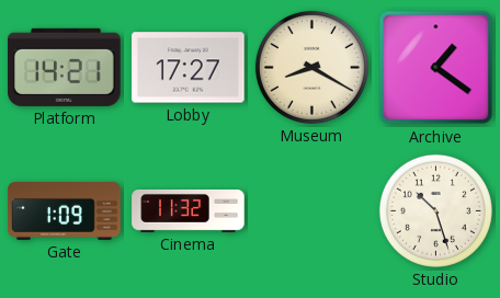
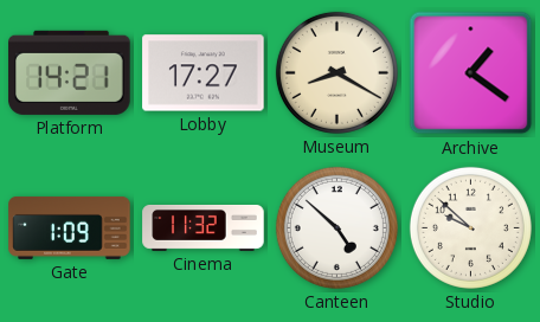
Canteen: none -> 4:52 (336, 227)
Studio: 10:27 -> 9:52 (470, 227)
